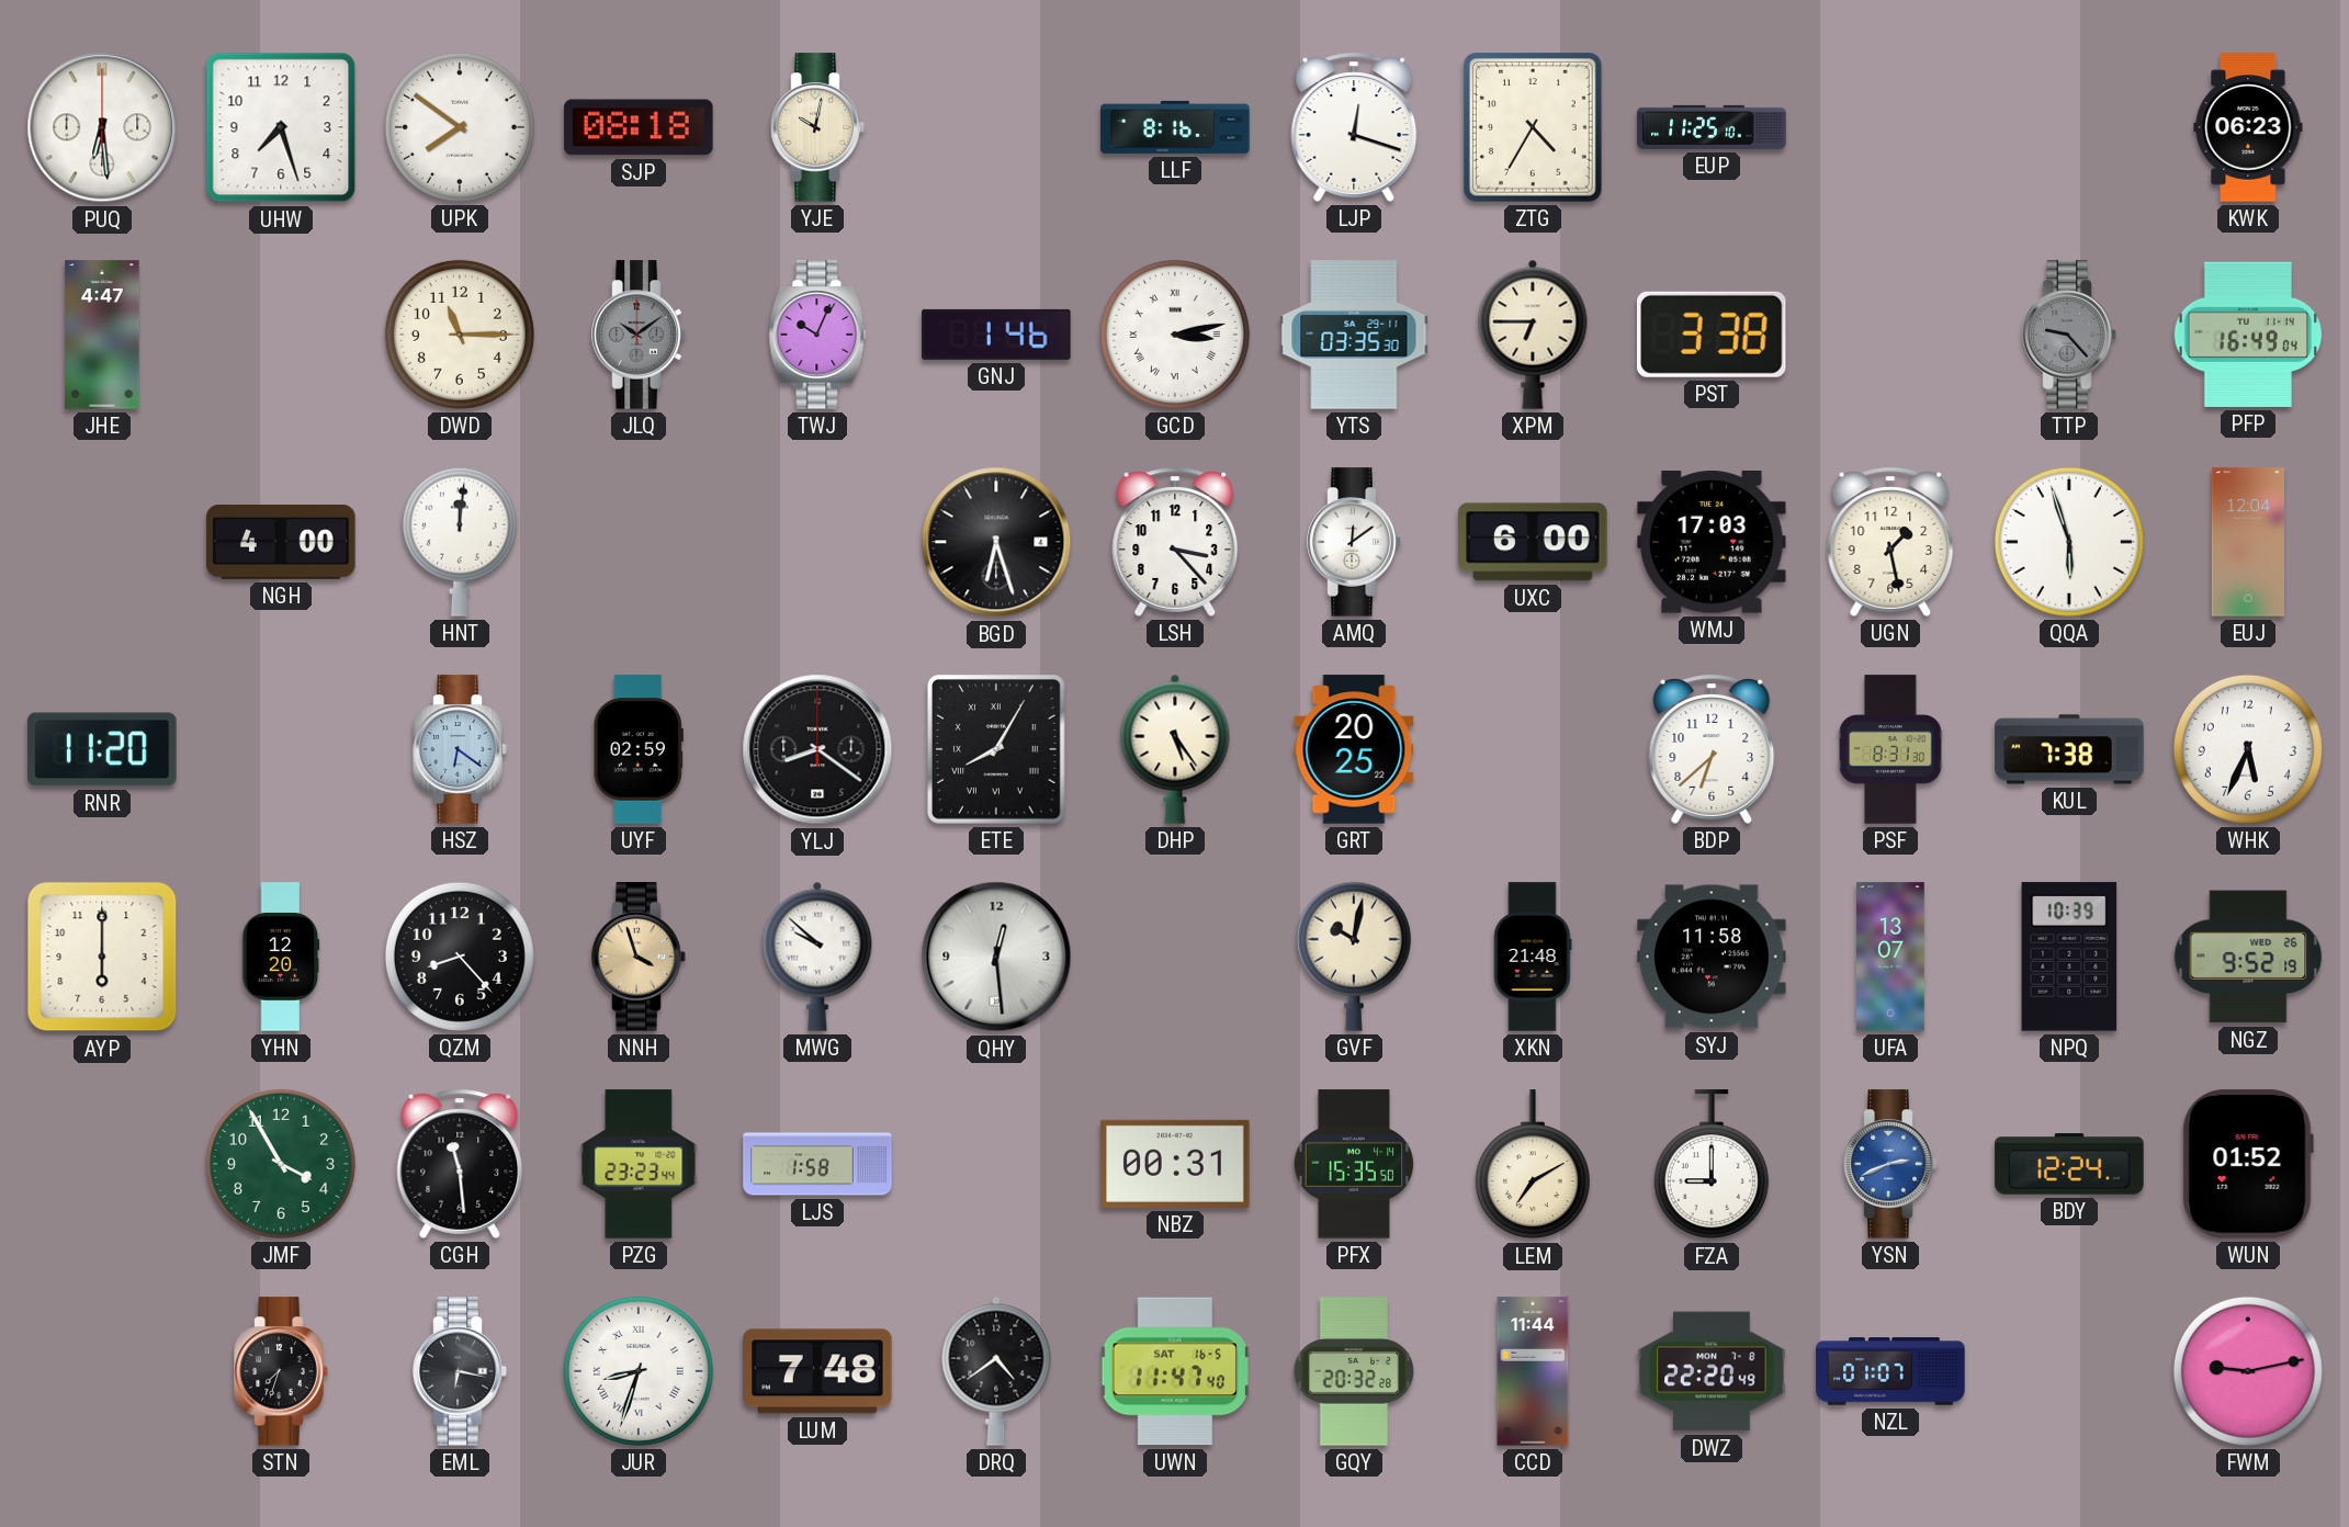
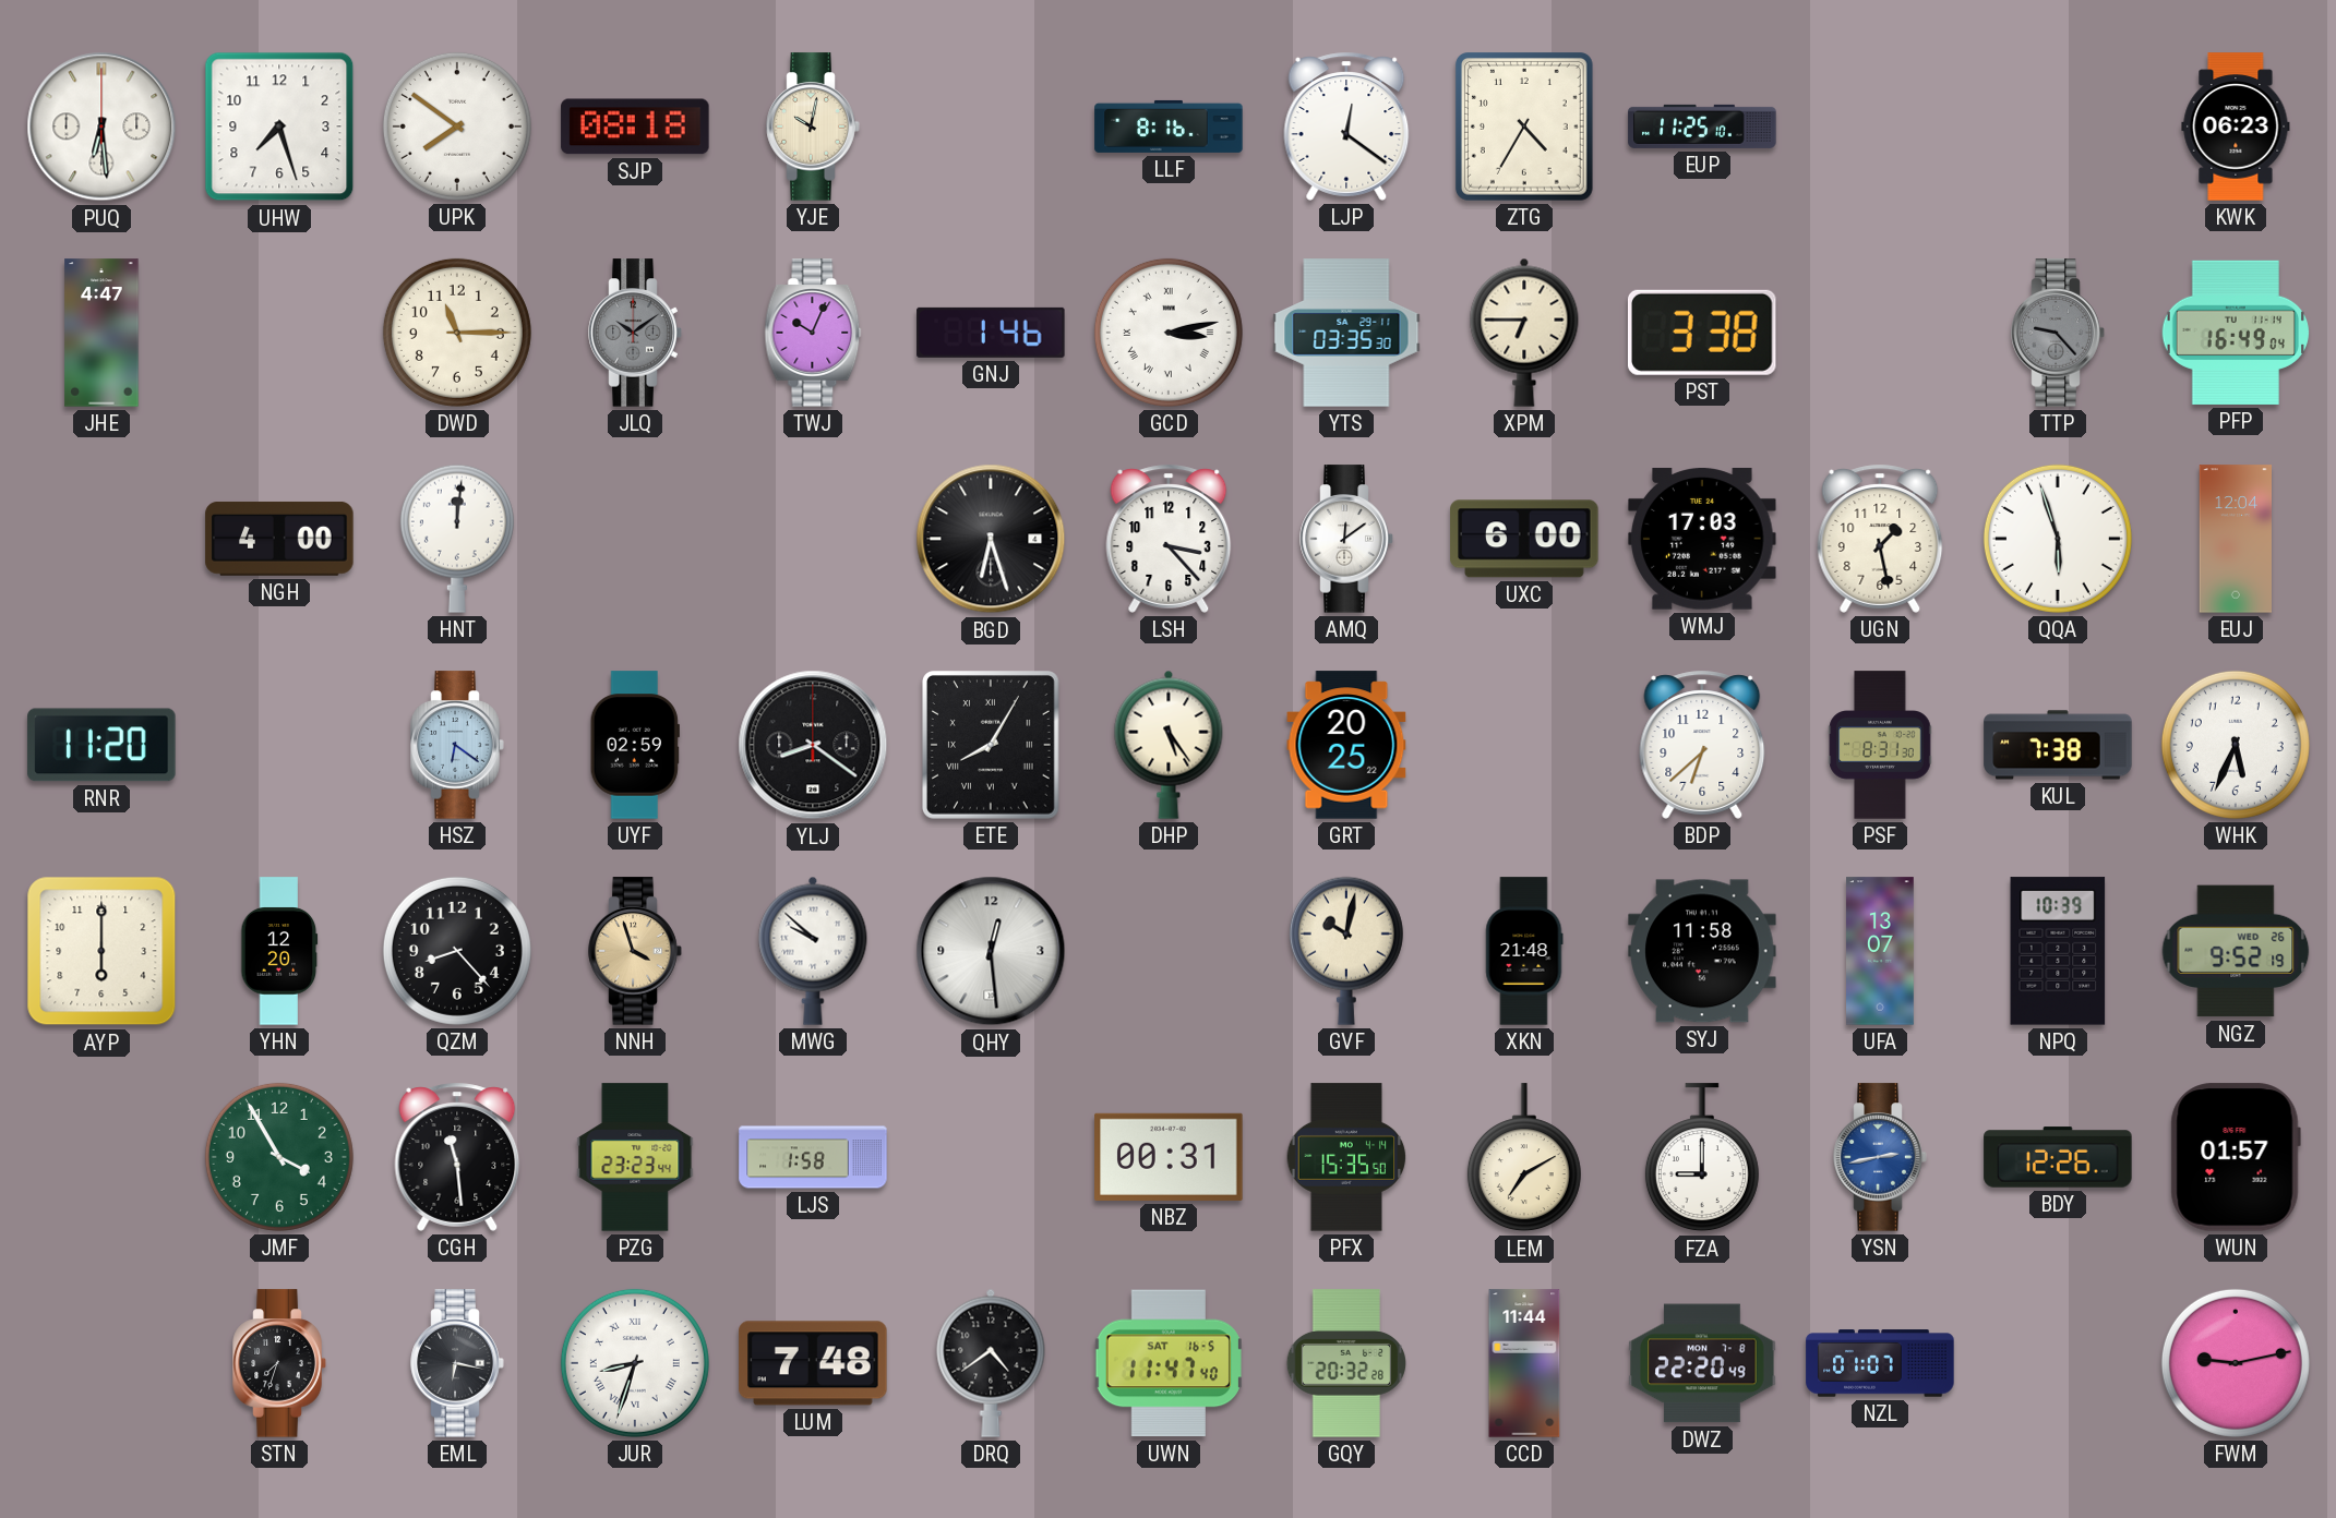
LJP: 12:18 -> 12:21 (1346, 126)
YSN: 2:41 -> 2:43 (1880, 1157)
BDY: 12:24 -> 12:26 (2058, 1157)
WUN: 01:52 -> 01:57 (2236, 1157)
